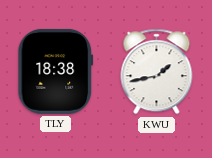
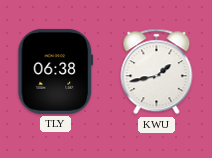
TLY: 18:38 -> 06:38 (56, 71)
